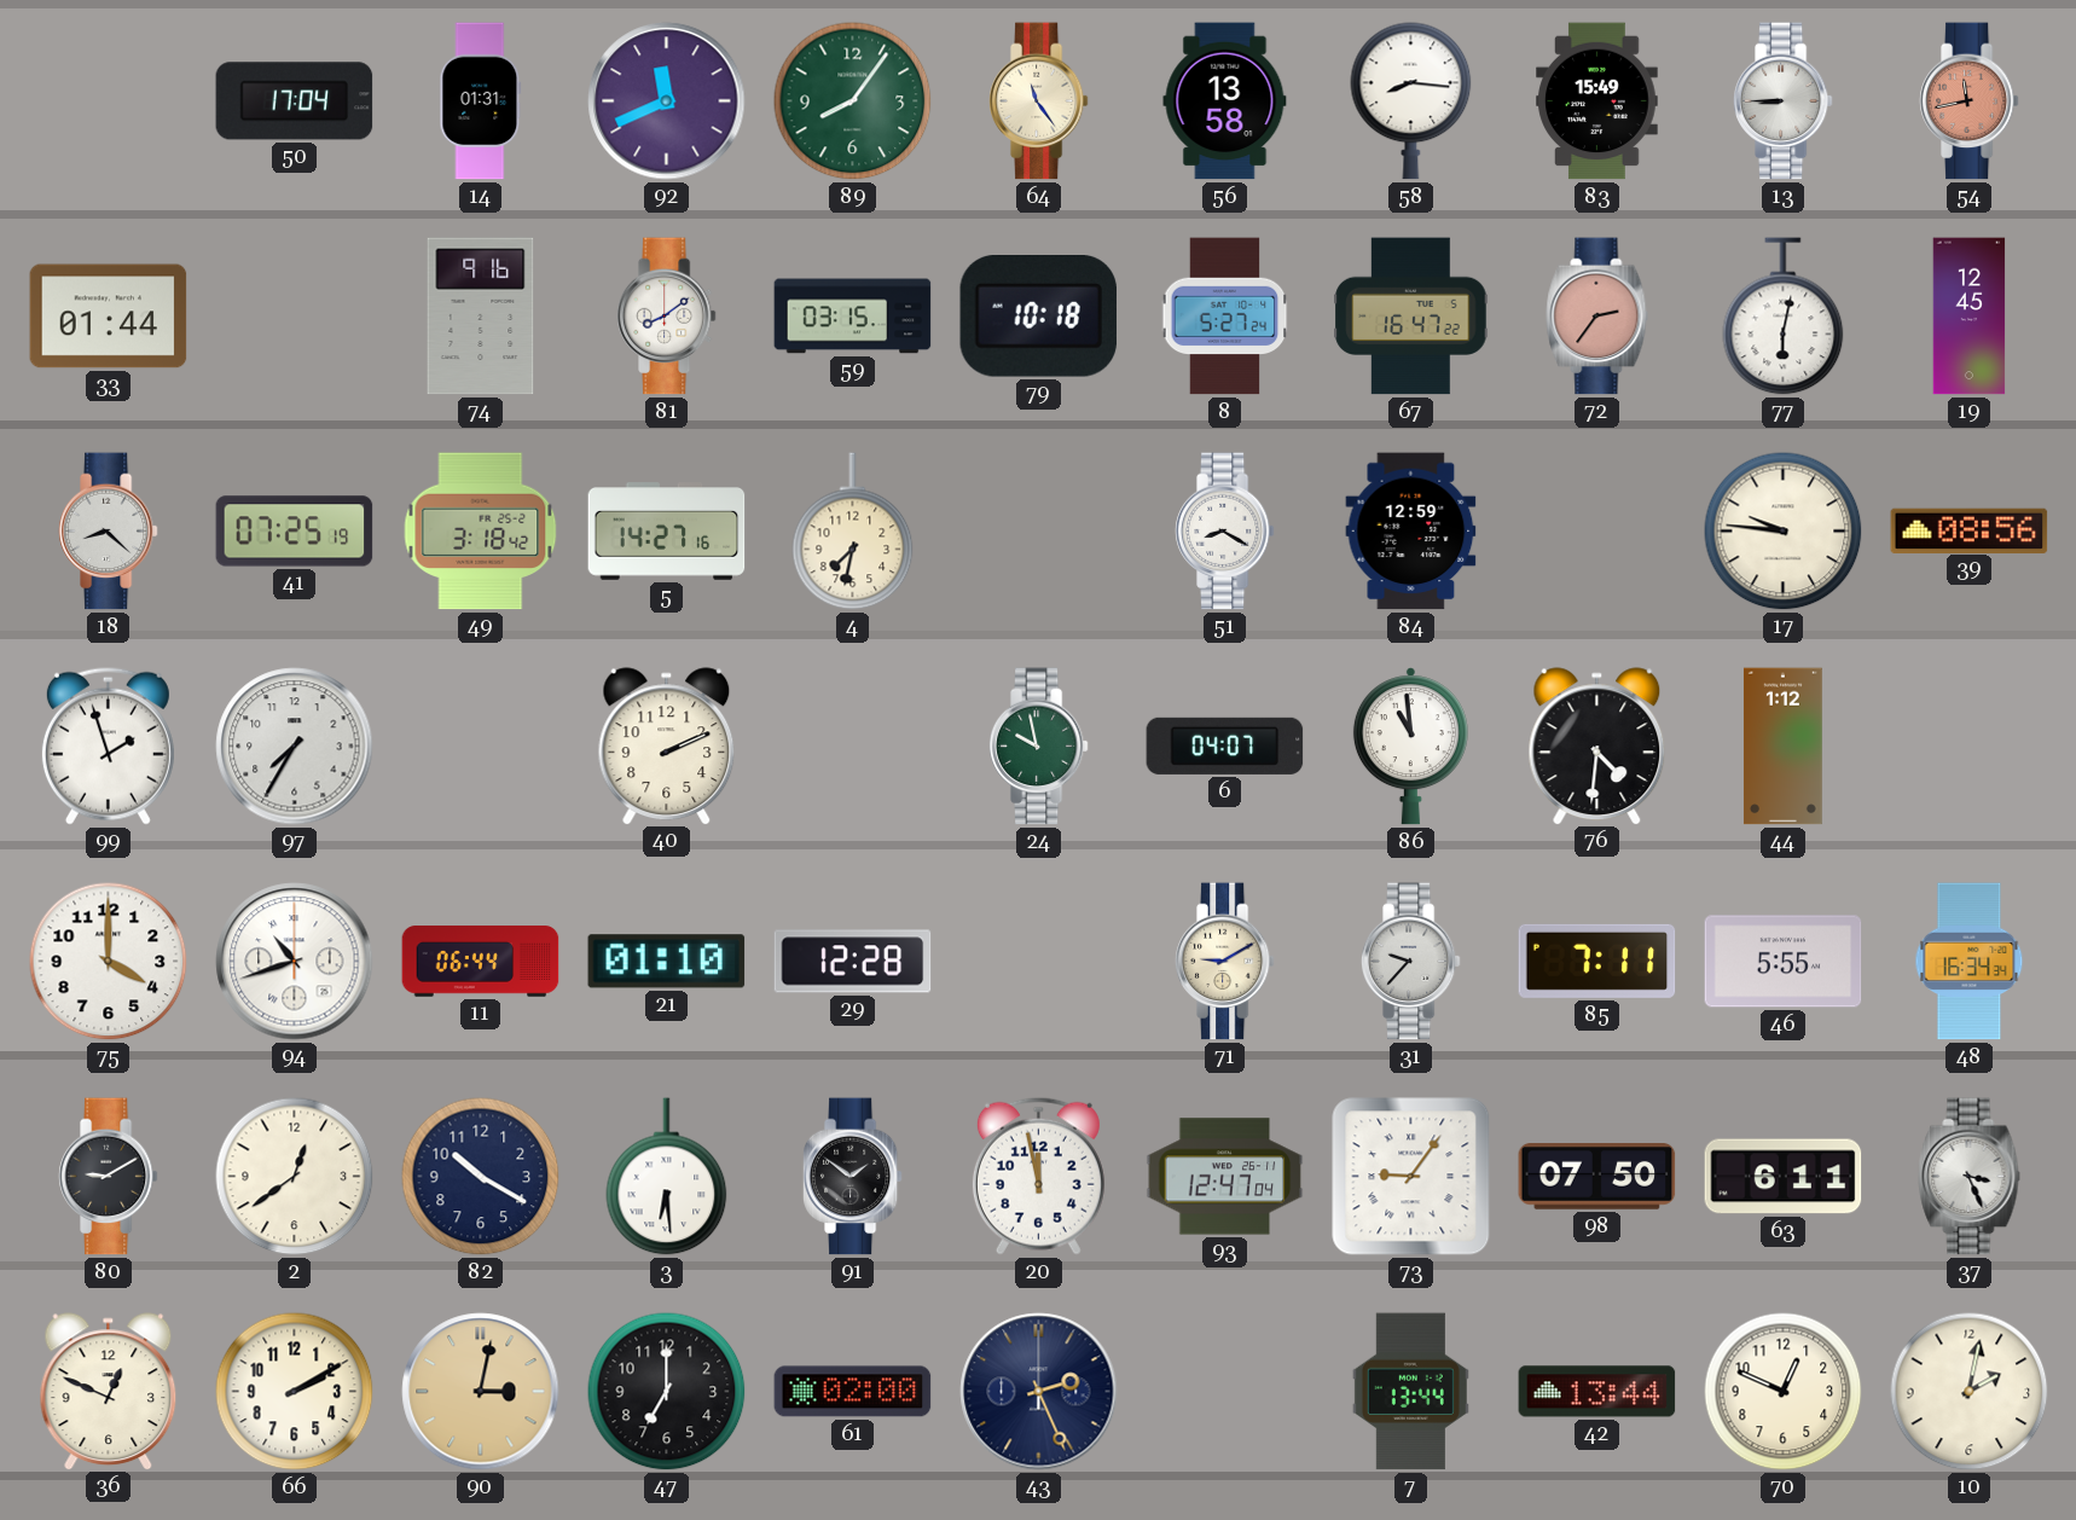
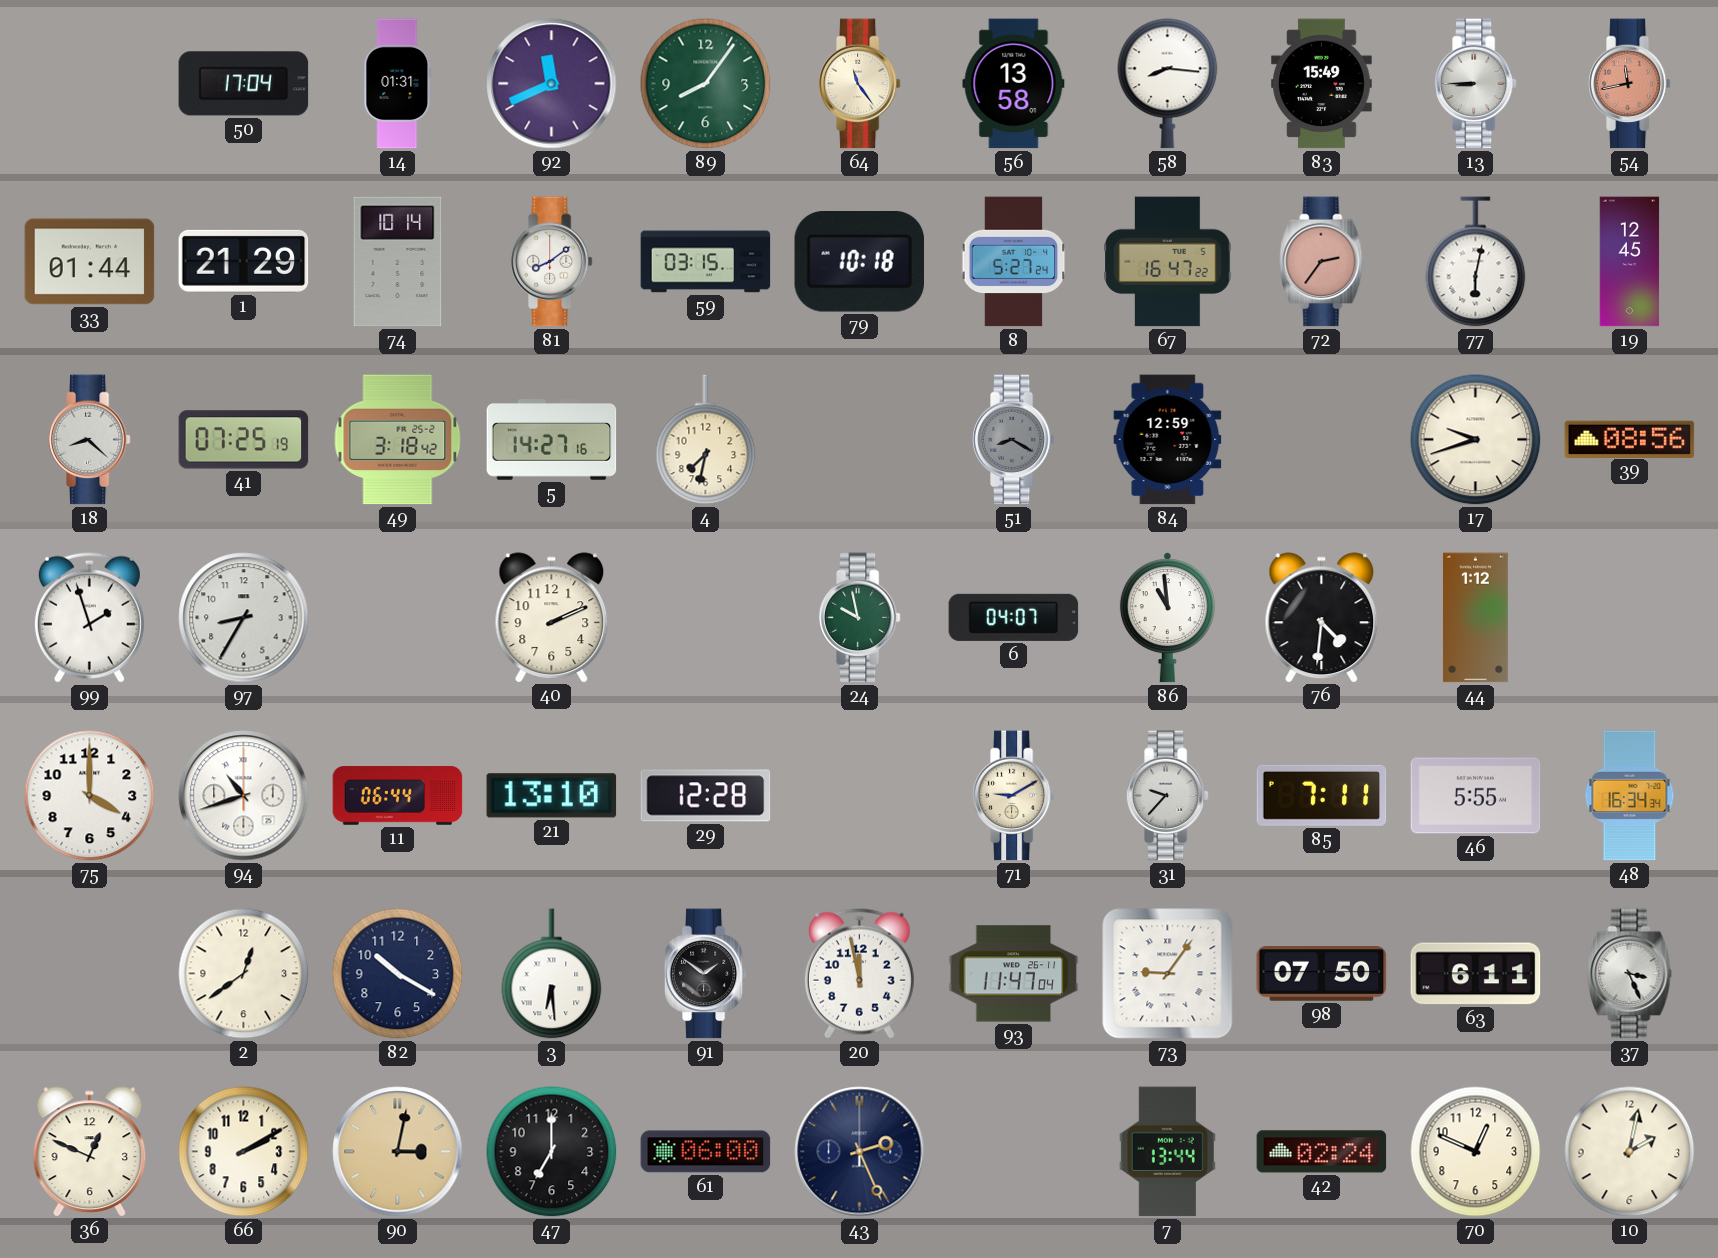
1: none -> 21:29 (244, 261)
74: 9:16 -> 10:14 (398, 262)
51 dial: white -> grey (1013, 440)
17: 9:46 -> 9:42 (1476, 440)
97: 7:35 -> 8:35 (244, 618)
21: 01:10 -> 13:10 (552, 796)
80: 9:10 -> none (108, 1177)
93: 12:47 -> 11:47 (1014, 974)
61: 02:00 -> 06:00 (706, 1152)
42: 13:44 -> 02:24 (1322, 1152)
